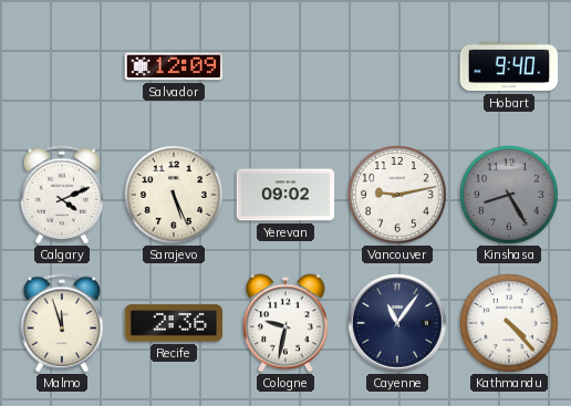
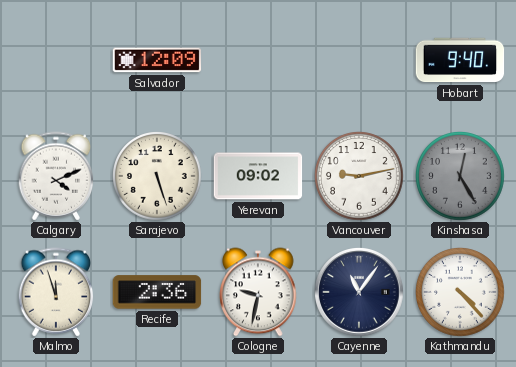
Sarajevo: 5:26 -> 5:27 (158, 177)
Kinshasa: 8:25 -> 12:25 (461, 177)
